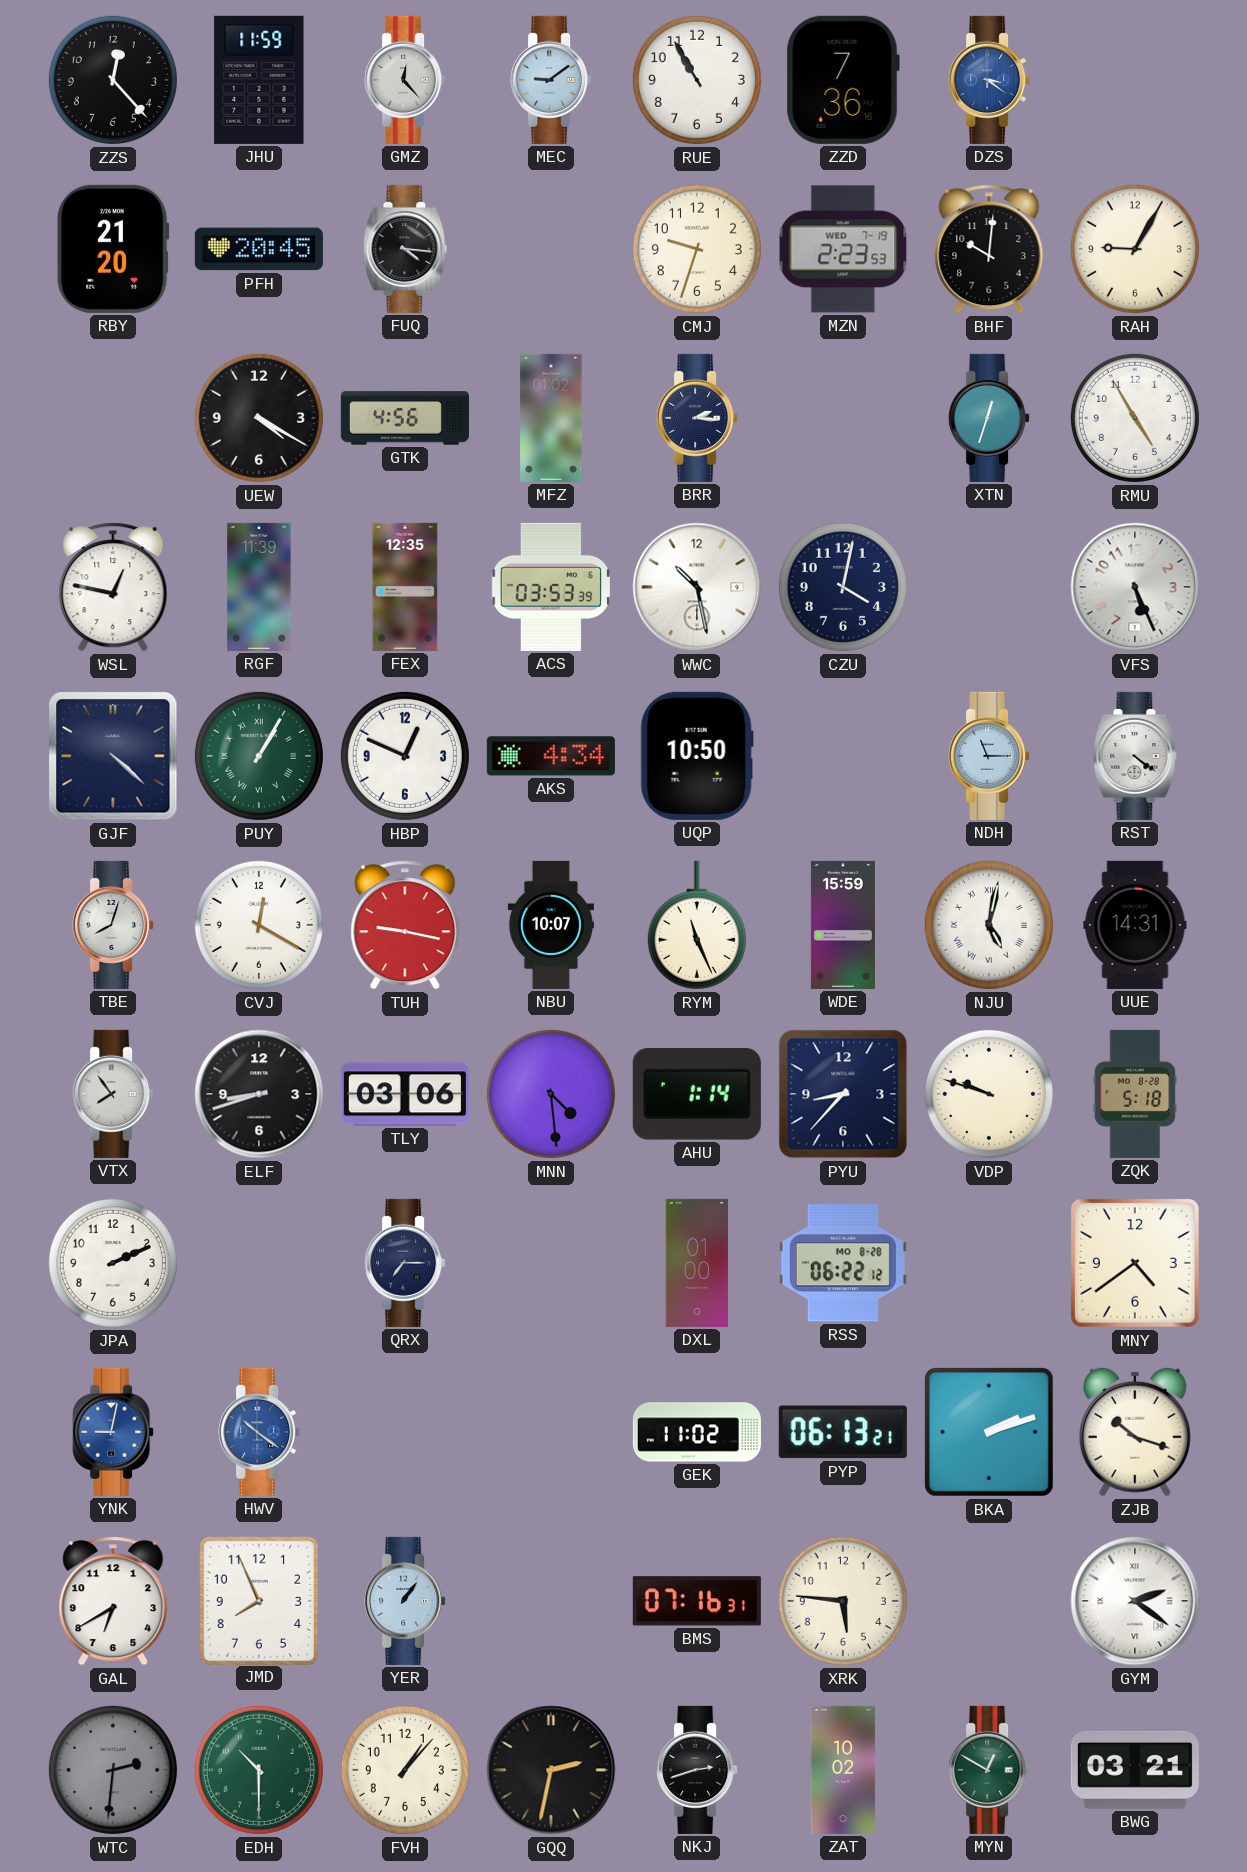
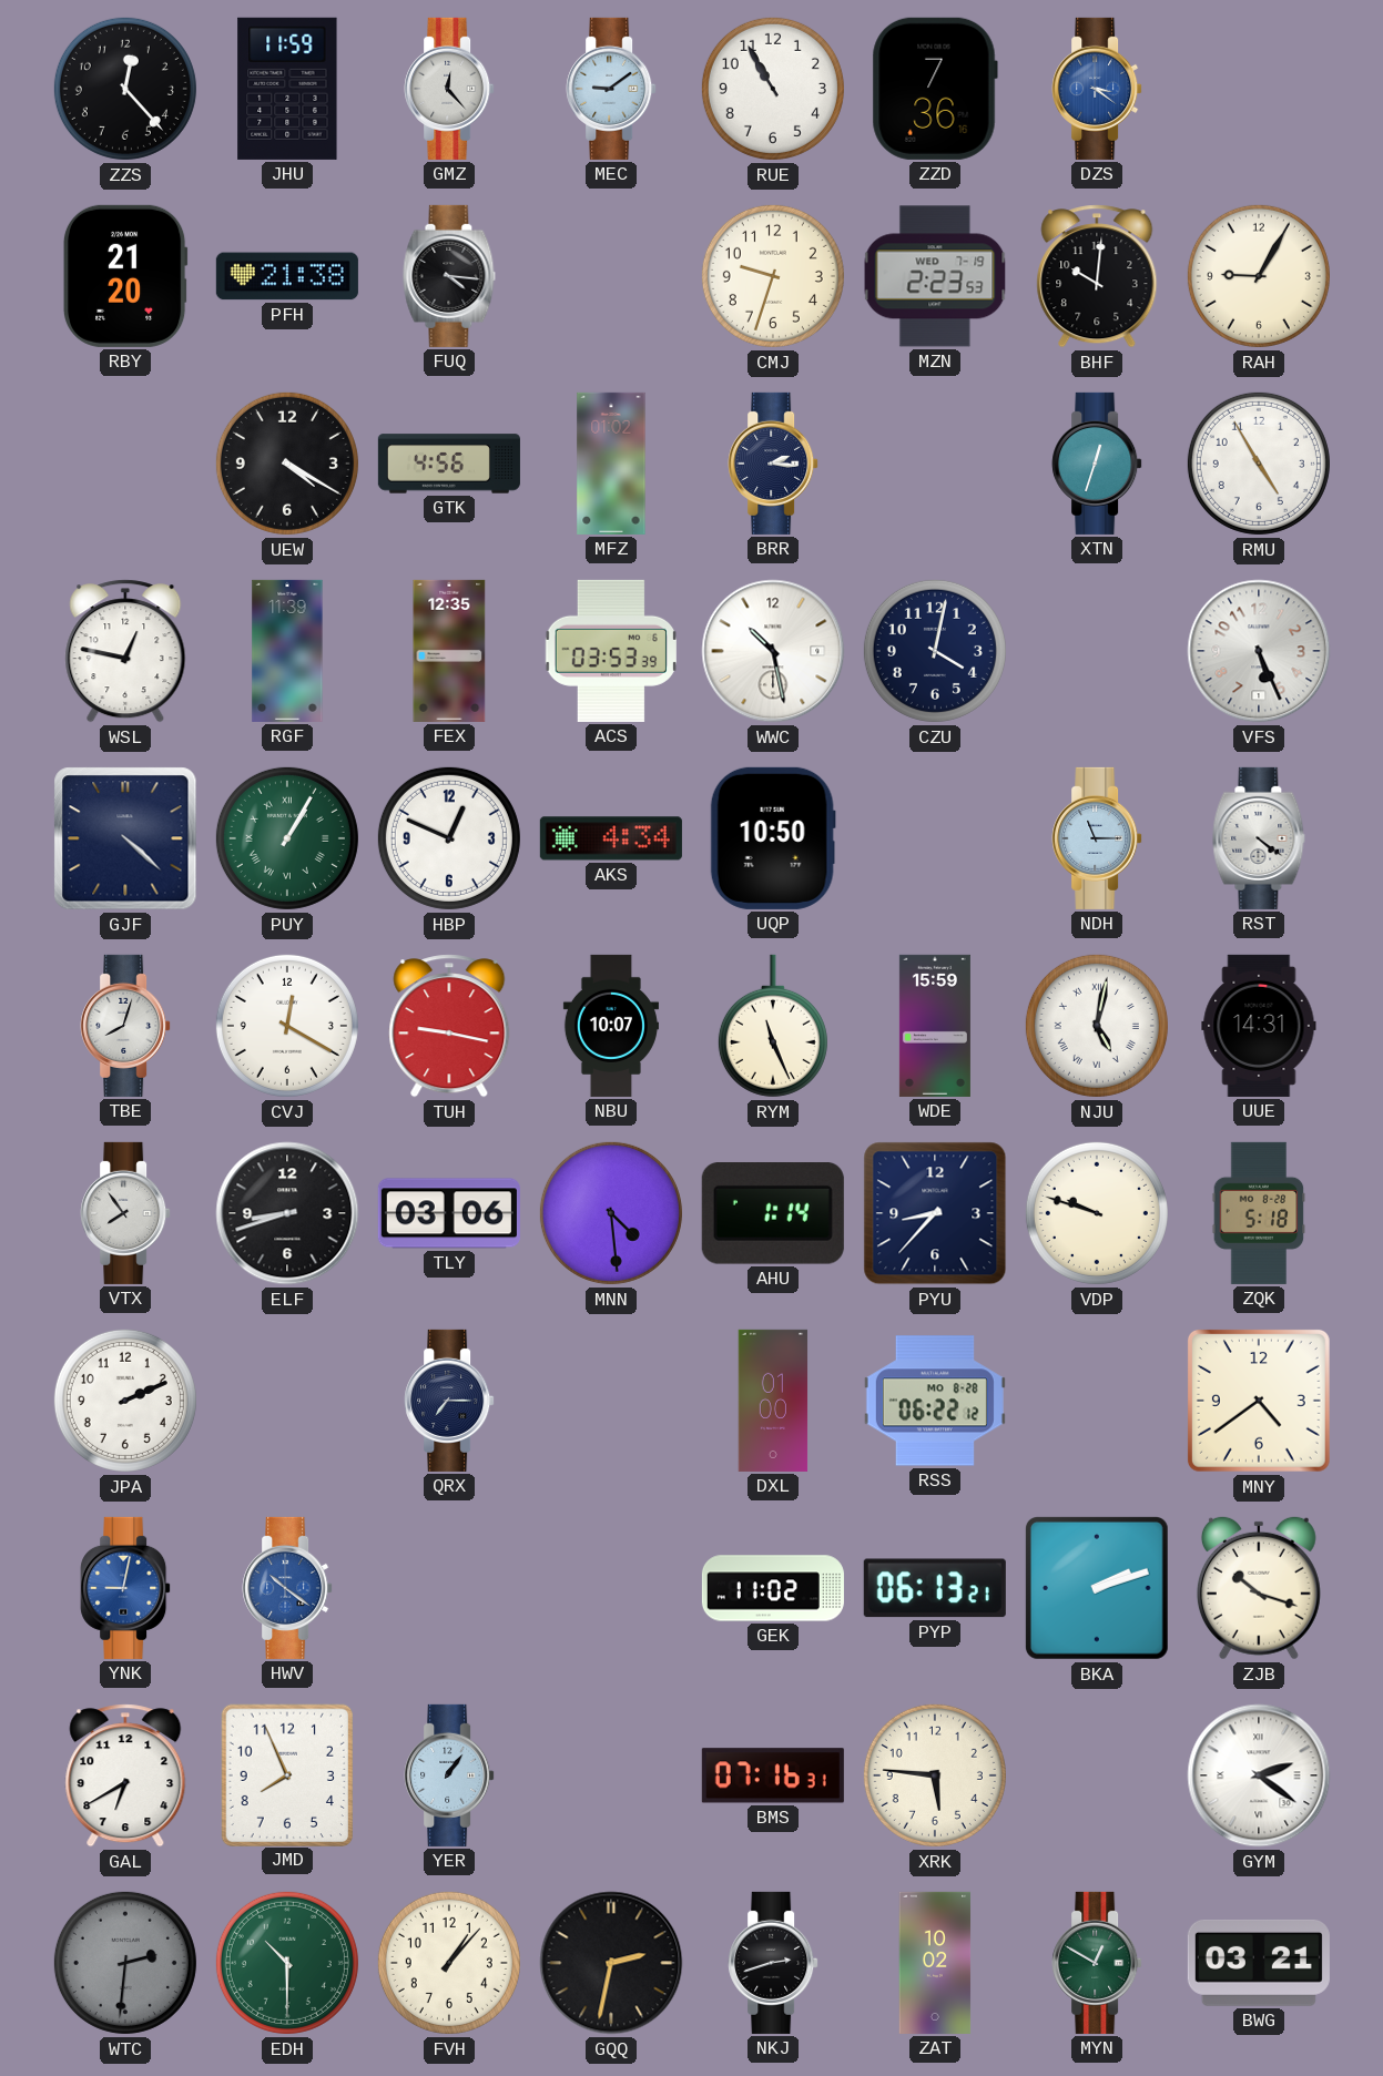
PFH: 20:45 -> 21:38 (287, 276)
